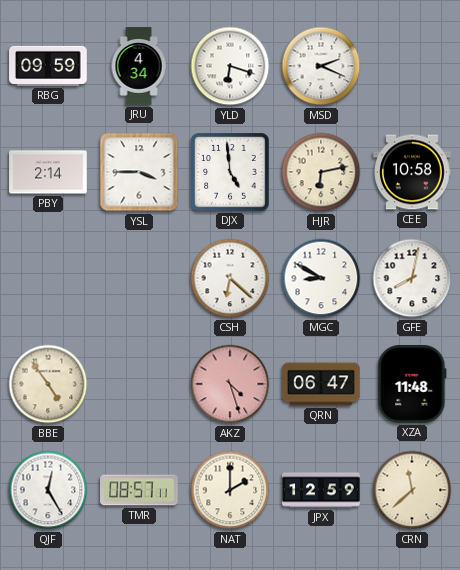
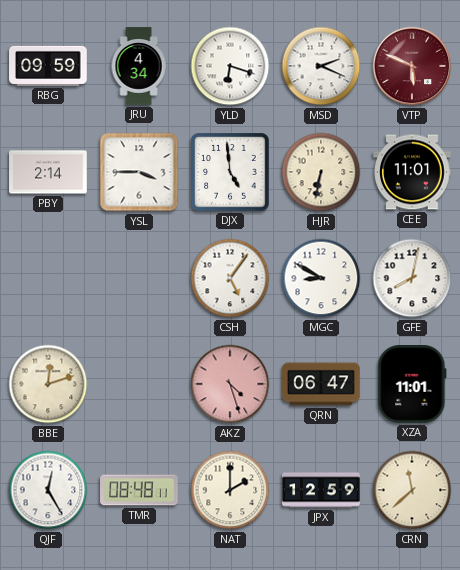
VTP: none -> 5:49 (412, 66)
HJR: 6:13 -> 6:32 (321, 172)
CEE: 10:58 -> 11:01 (412, 172)
CSH: 6:22 -> 5:06 (230, 278)
BBE: 4:54 -> 12:12 (48, 384)
XZA: 11:48 -> 11:01 (412, 385)
TMR: 08:57 -> 08:48 (139, 490)
